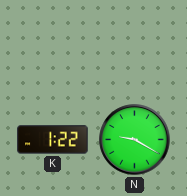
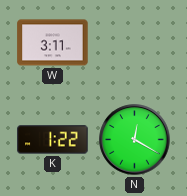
W: none -> 3:11 (53, 43)
N: 9:20 -> 12:20 (135, 140)
